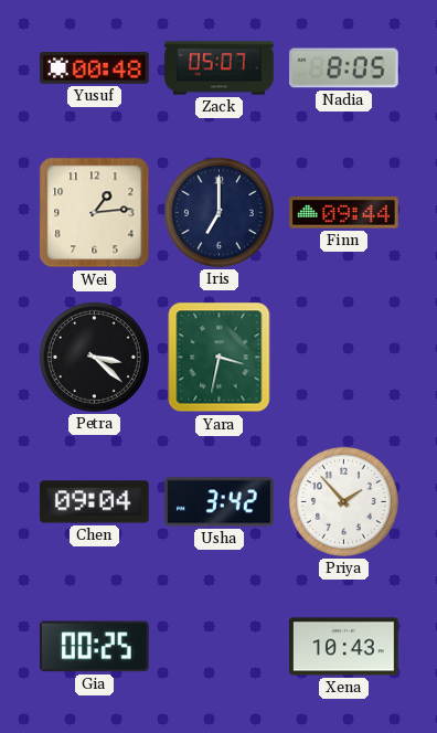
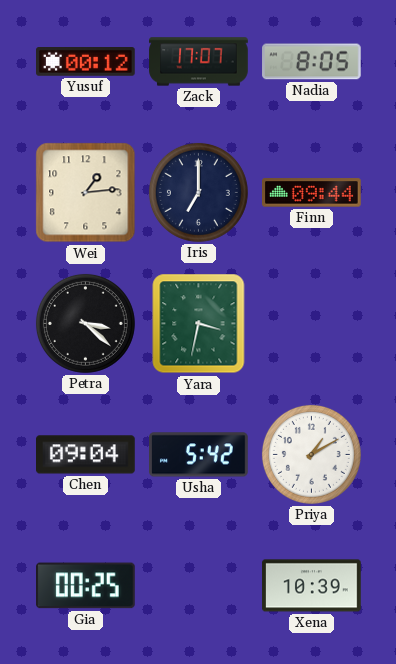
Yusuf: 00:48 -> 00:12 (86, 62)
Zack: 05:07 -> 17:07 (199, 62)
Usha: 3:42 -> 5:42 (199, 455)
Priya: 1:53 -> 1:10 (311, 454)
Xena: 10:43 -> 10:39 (312, 586)
